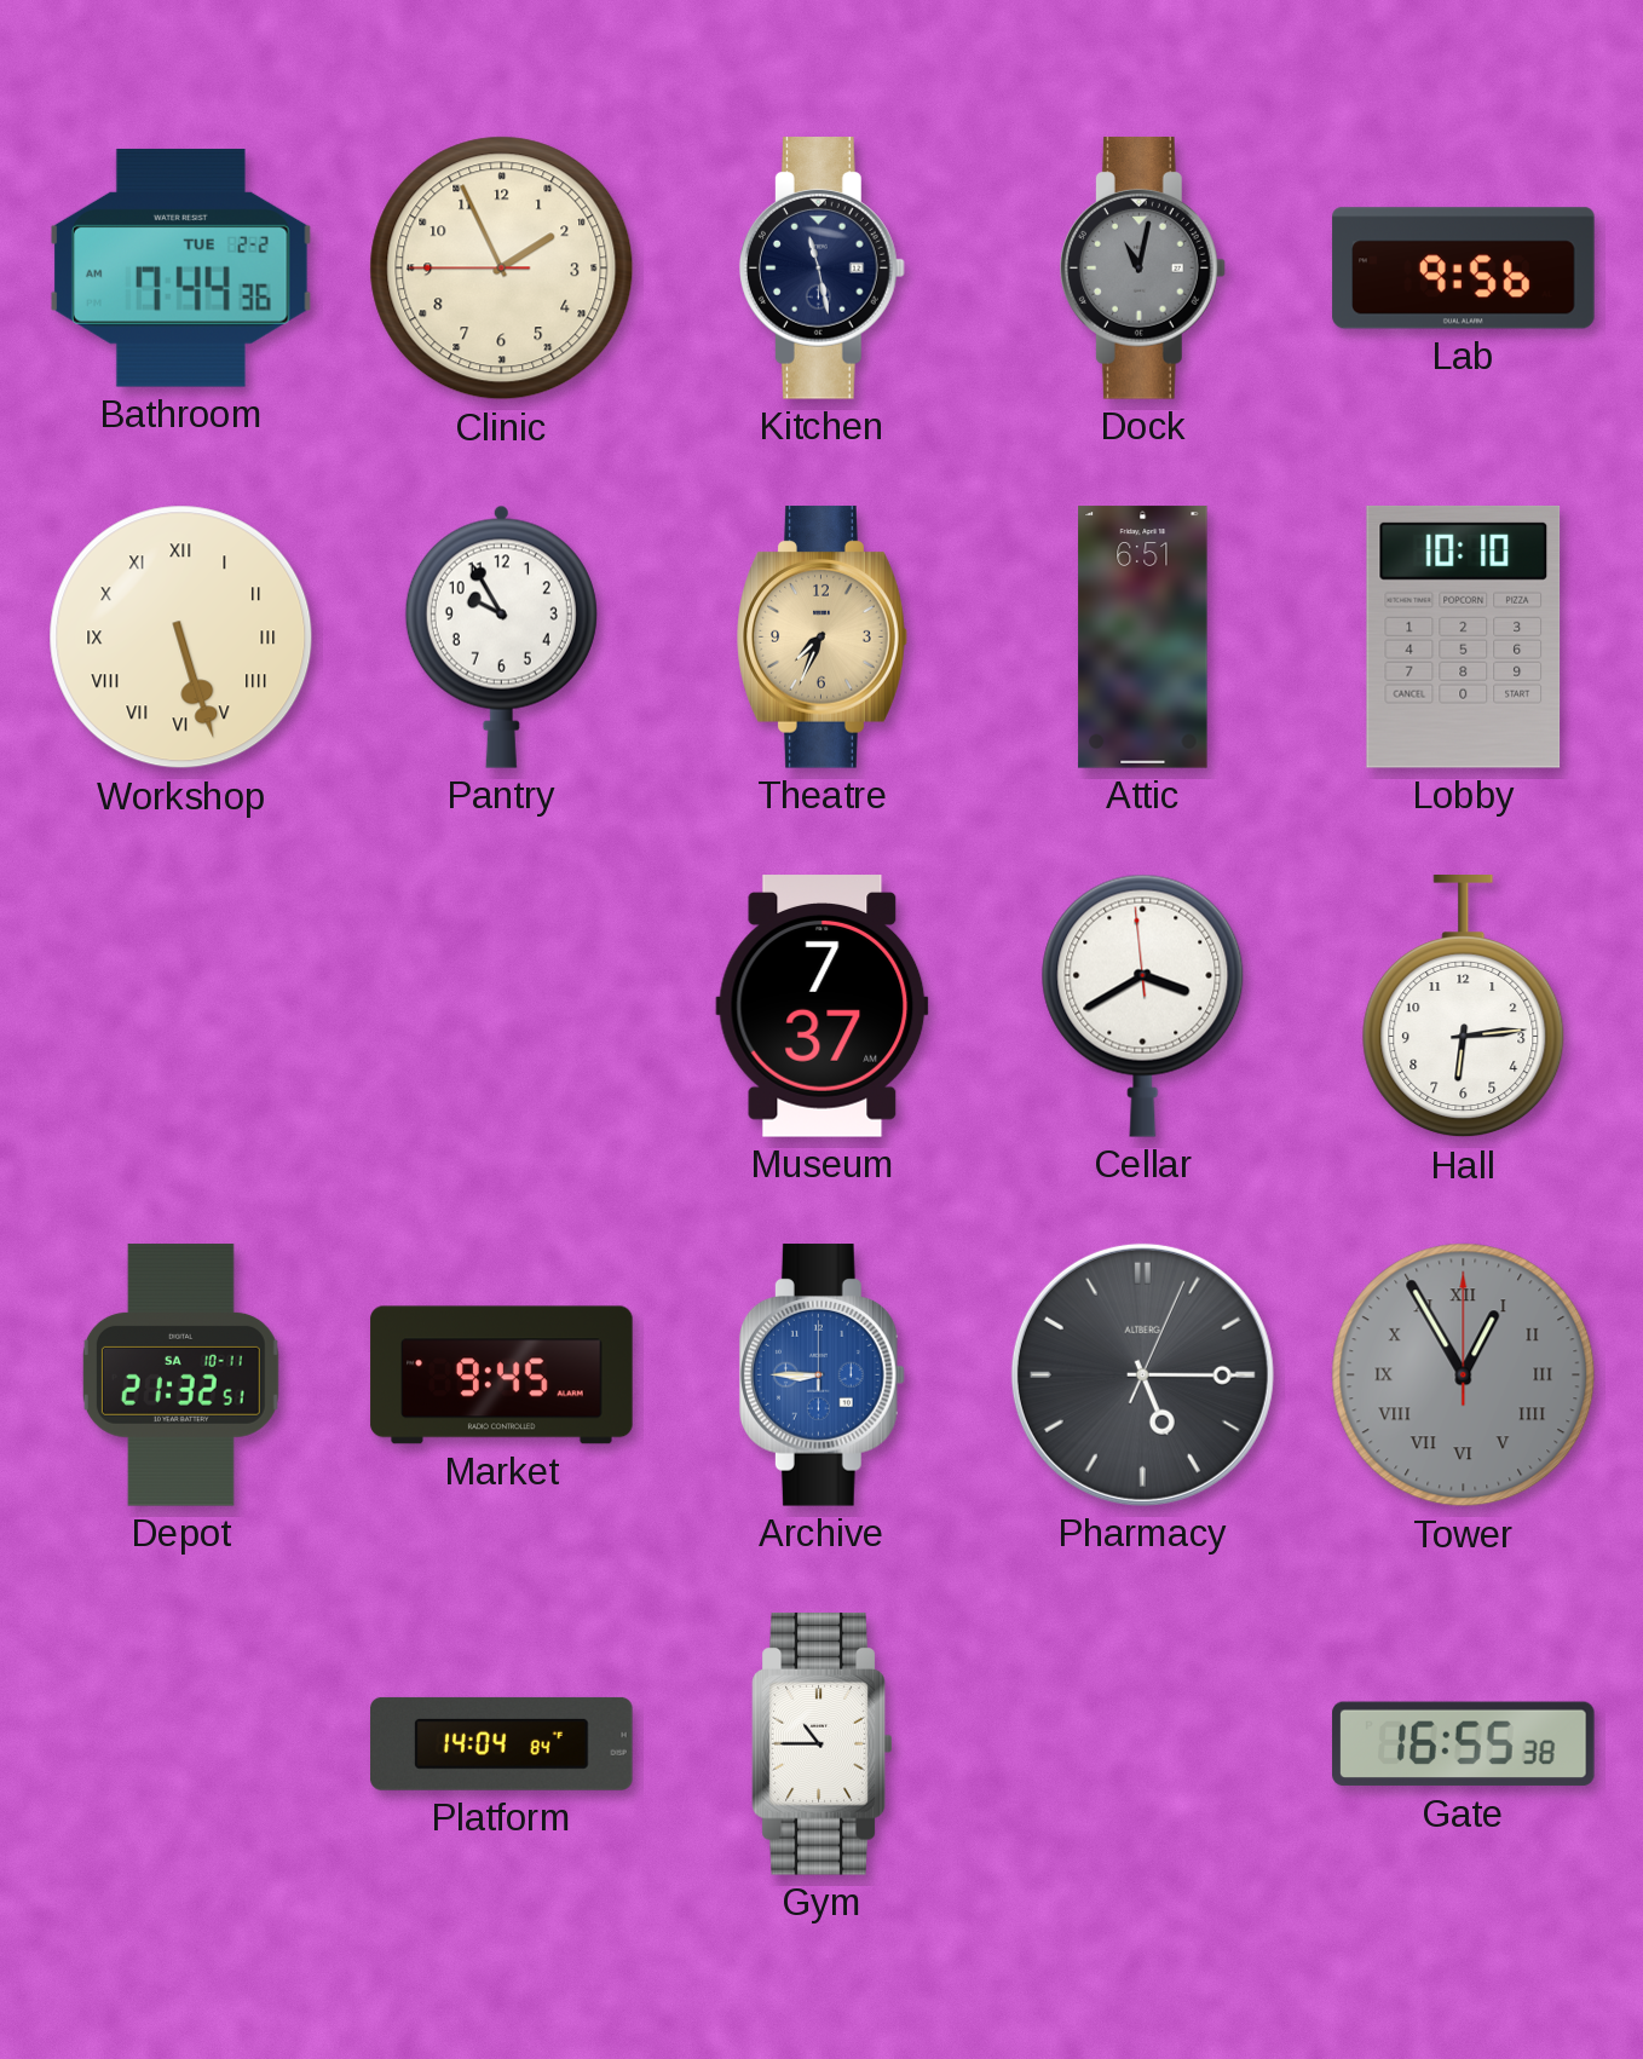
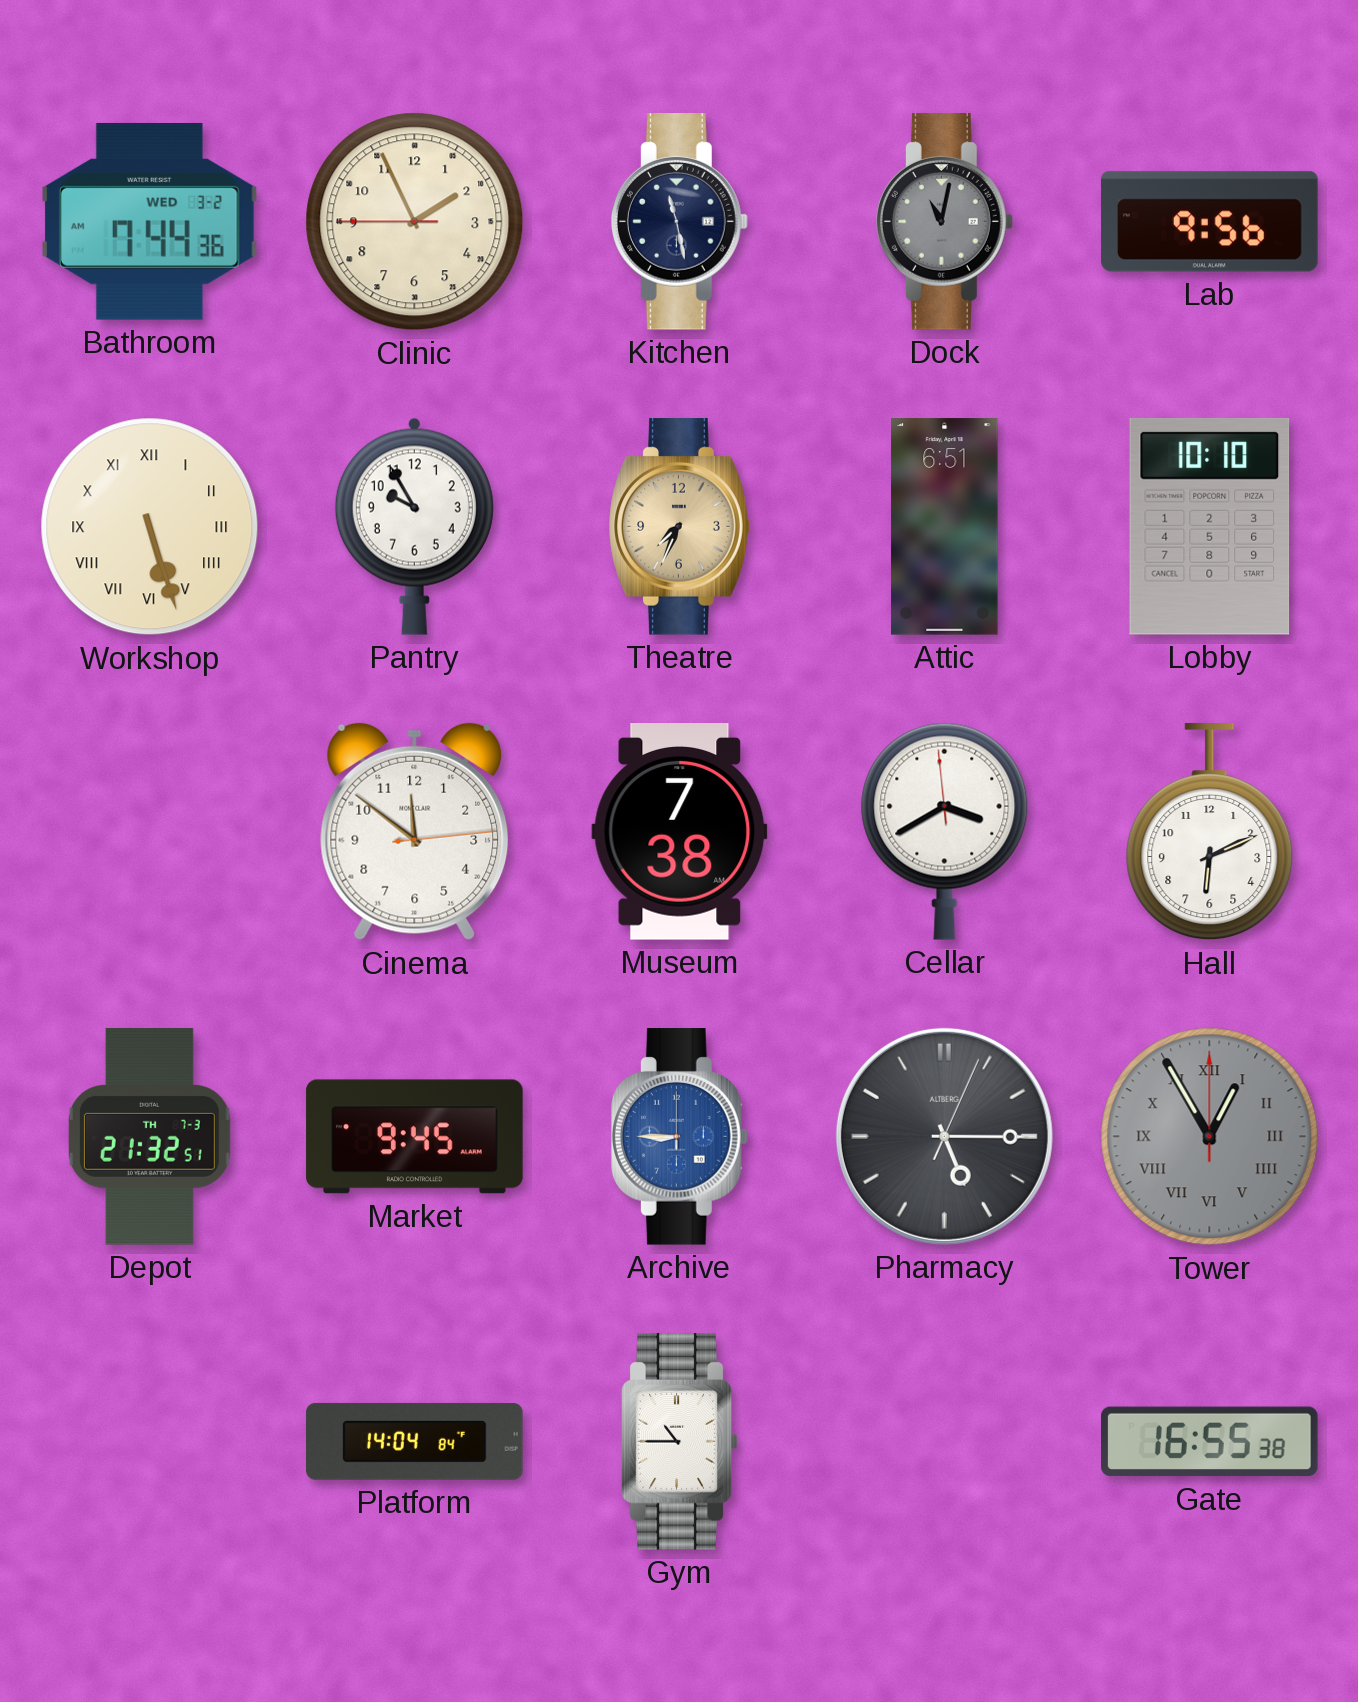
Bathroom date: TUE 2-2 -> WED 3-2 (149, 221)
Cinema: none -> 11:51 (415, 832)
Museum: 7:37 -> 7:38 (680, 832)
Hall: 6:14 -> 6:11 (1210, 833)
Depot date: SA 10-11 -> TH 7-3 (149, 1137)
